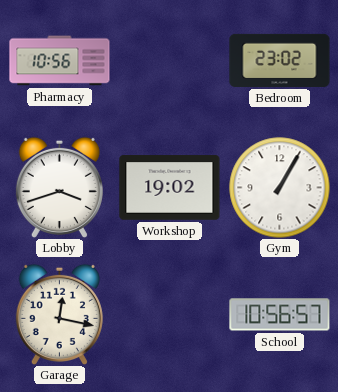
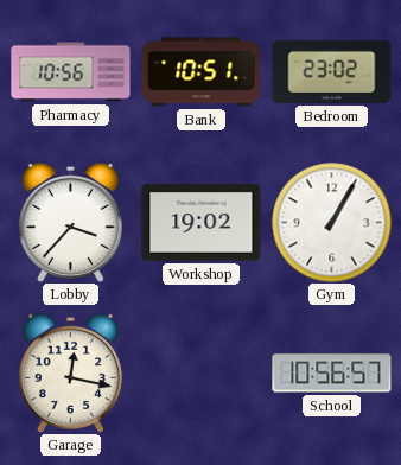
Bank: none -> 10:51 (202, 72)
Lobby: 3:42 -> 3:37 (70, 222)
